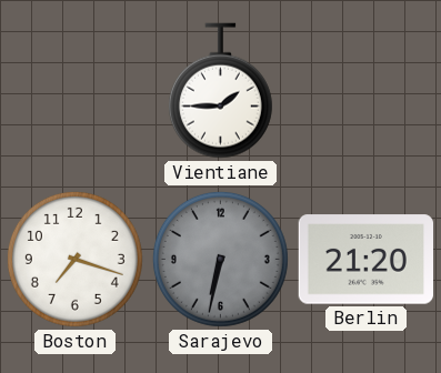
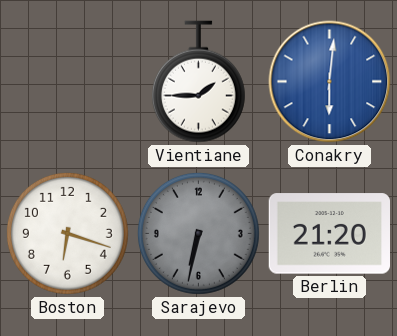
Conakry: none -> 6:01 (330, 82)
Boston: 7:18 -> 6:18 (67, 233)
